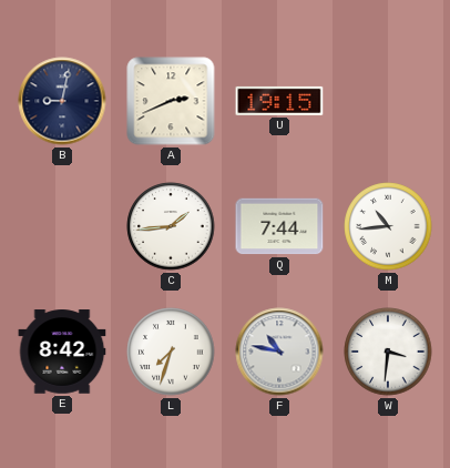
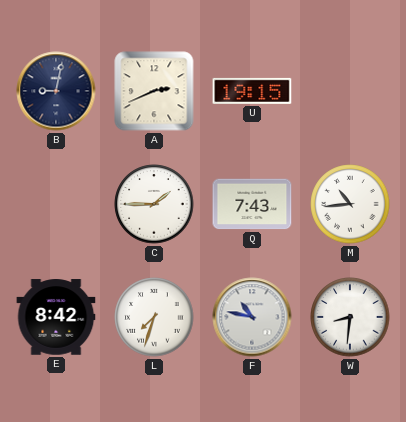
C: 1:44 -> 1:45 (154, 204)
Q: 7:44 -> 7:43 (252, 204)
W: 3:31 -> 8:31 (350, 317)
